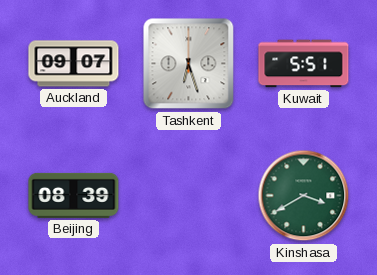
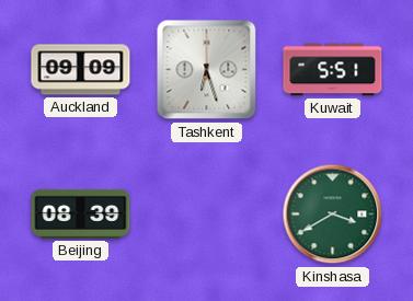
Auckland: 09:07 -> 09:09 (81, 70)
